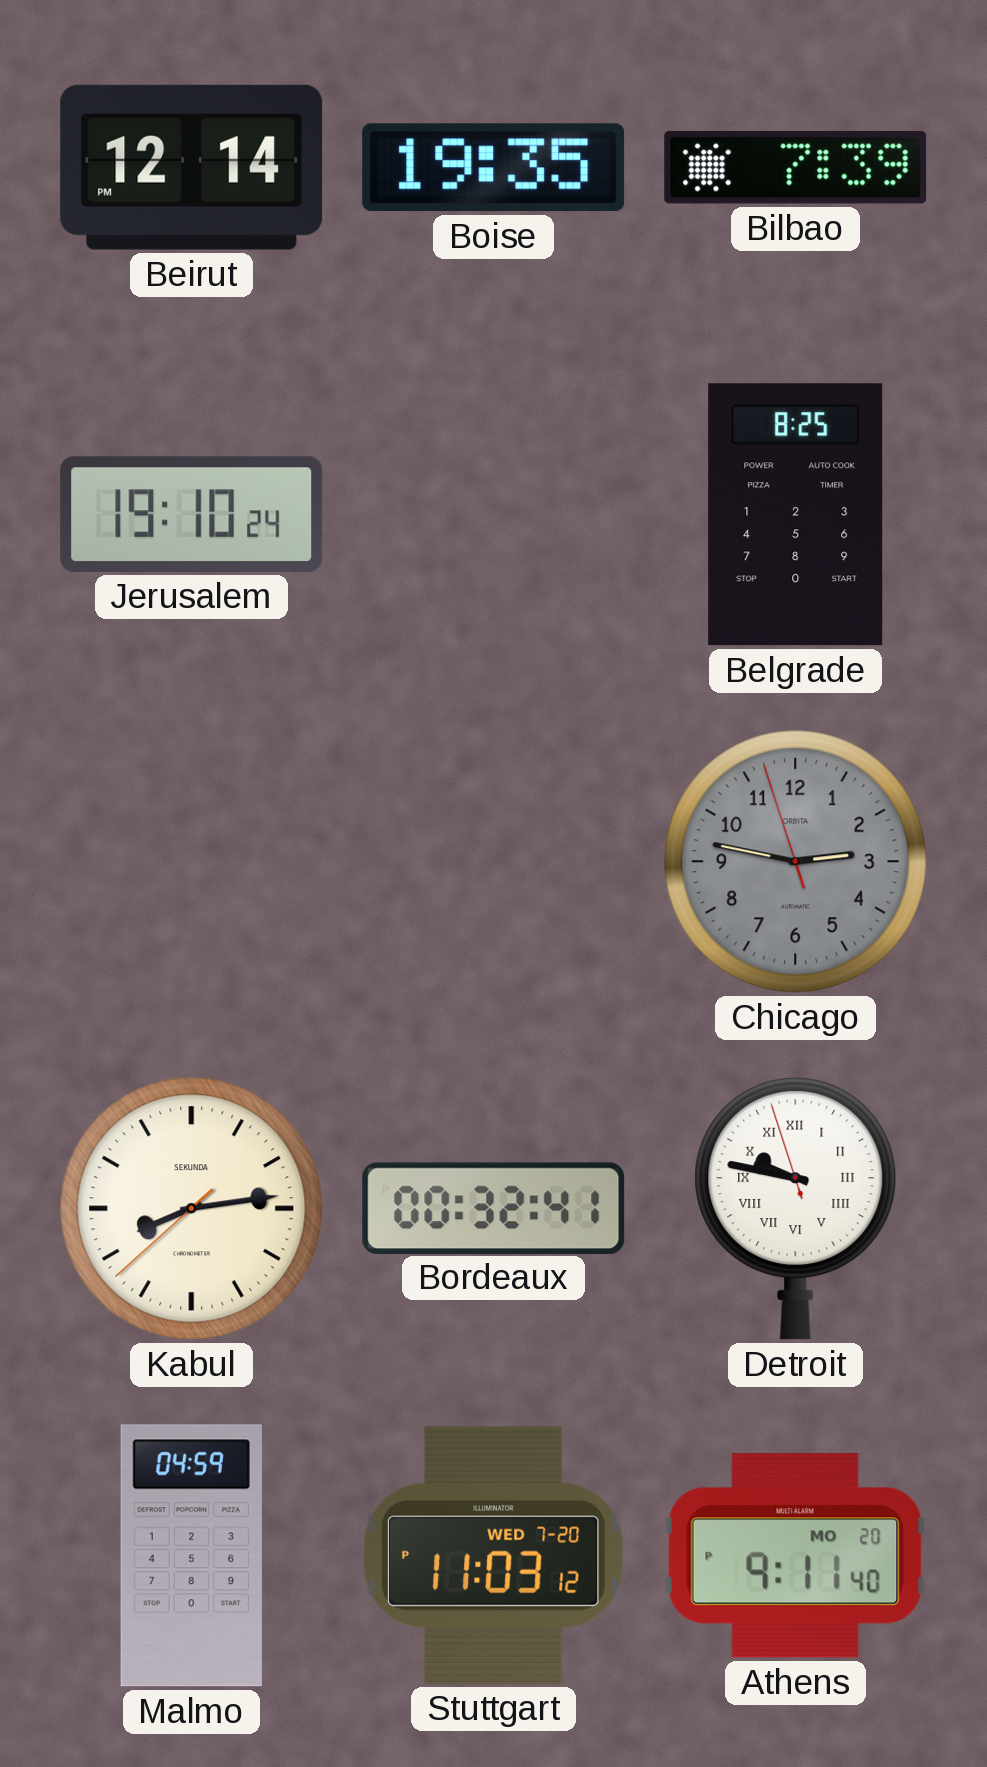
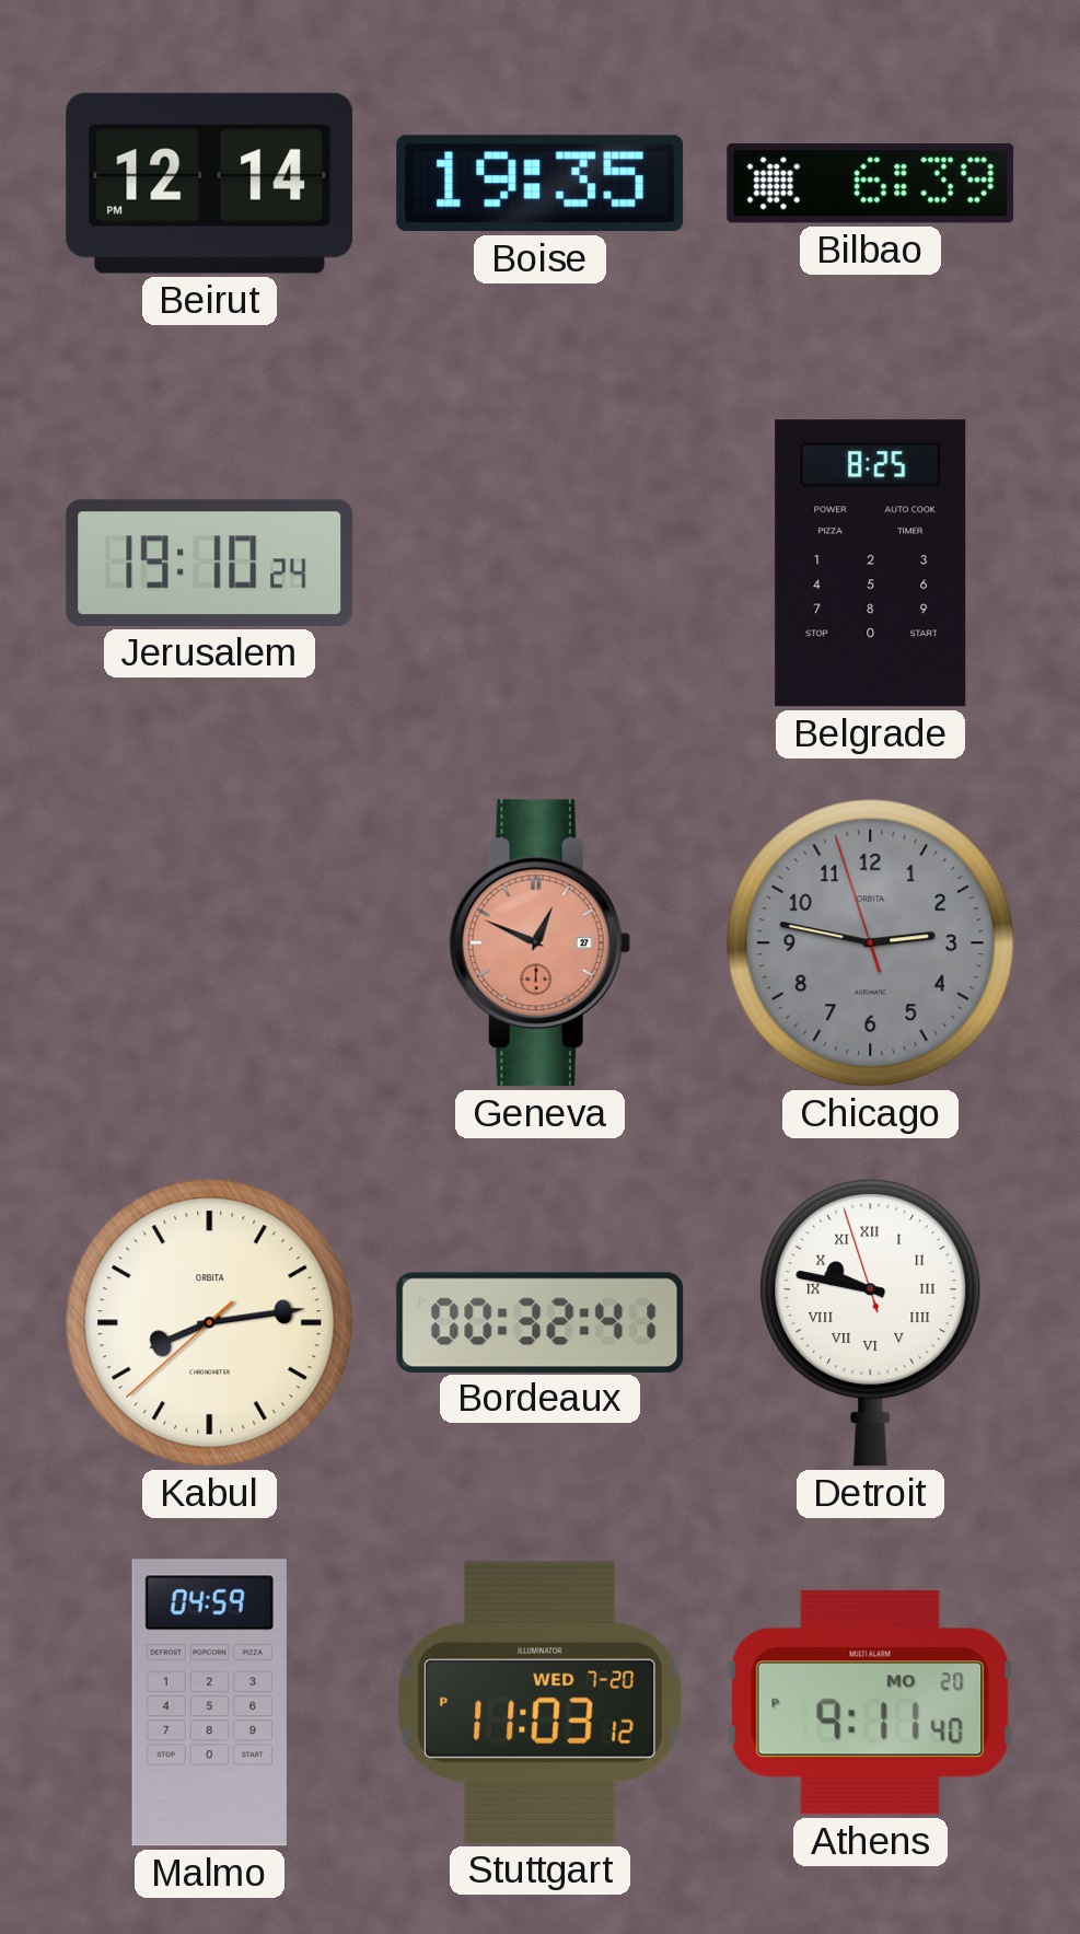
Bilbao: 7:39 -> 6:39 (871, 184)
Geneva: none -> 12:49 (539, 943)
Kabul brand: SEKUNDA -> ORBITA (210, 1323)
